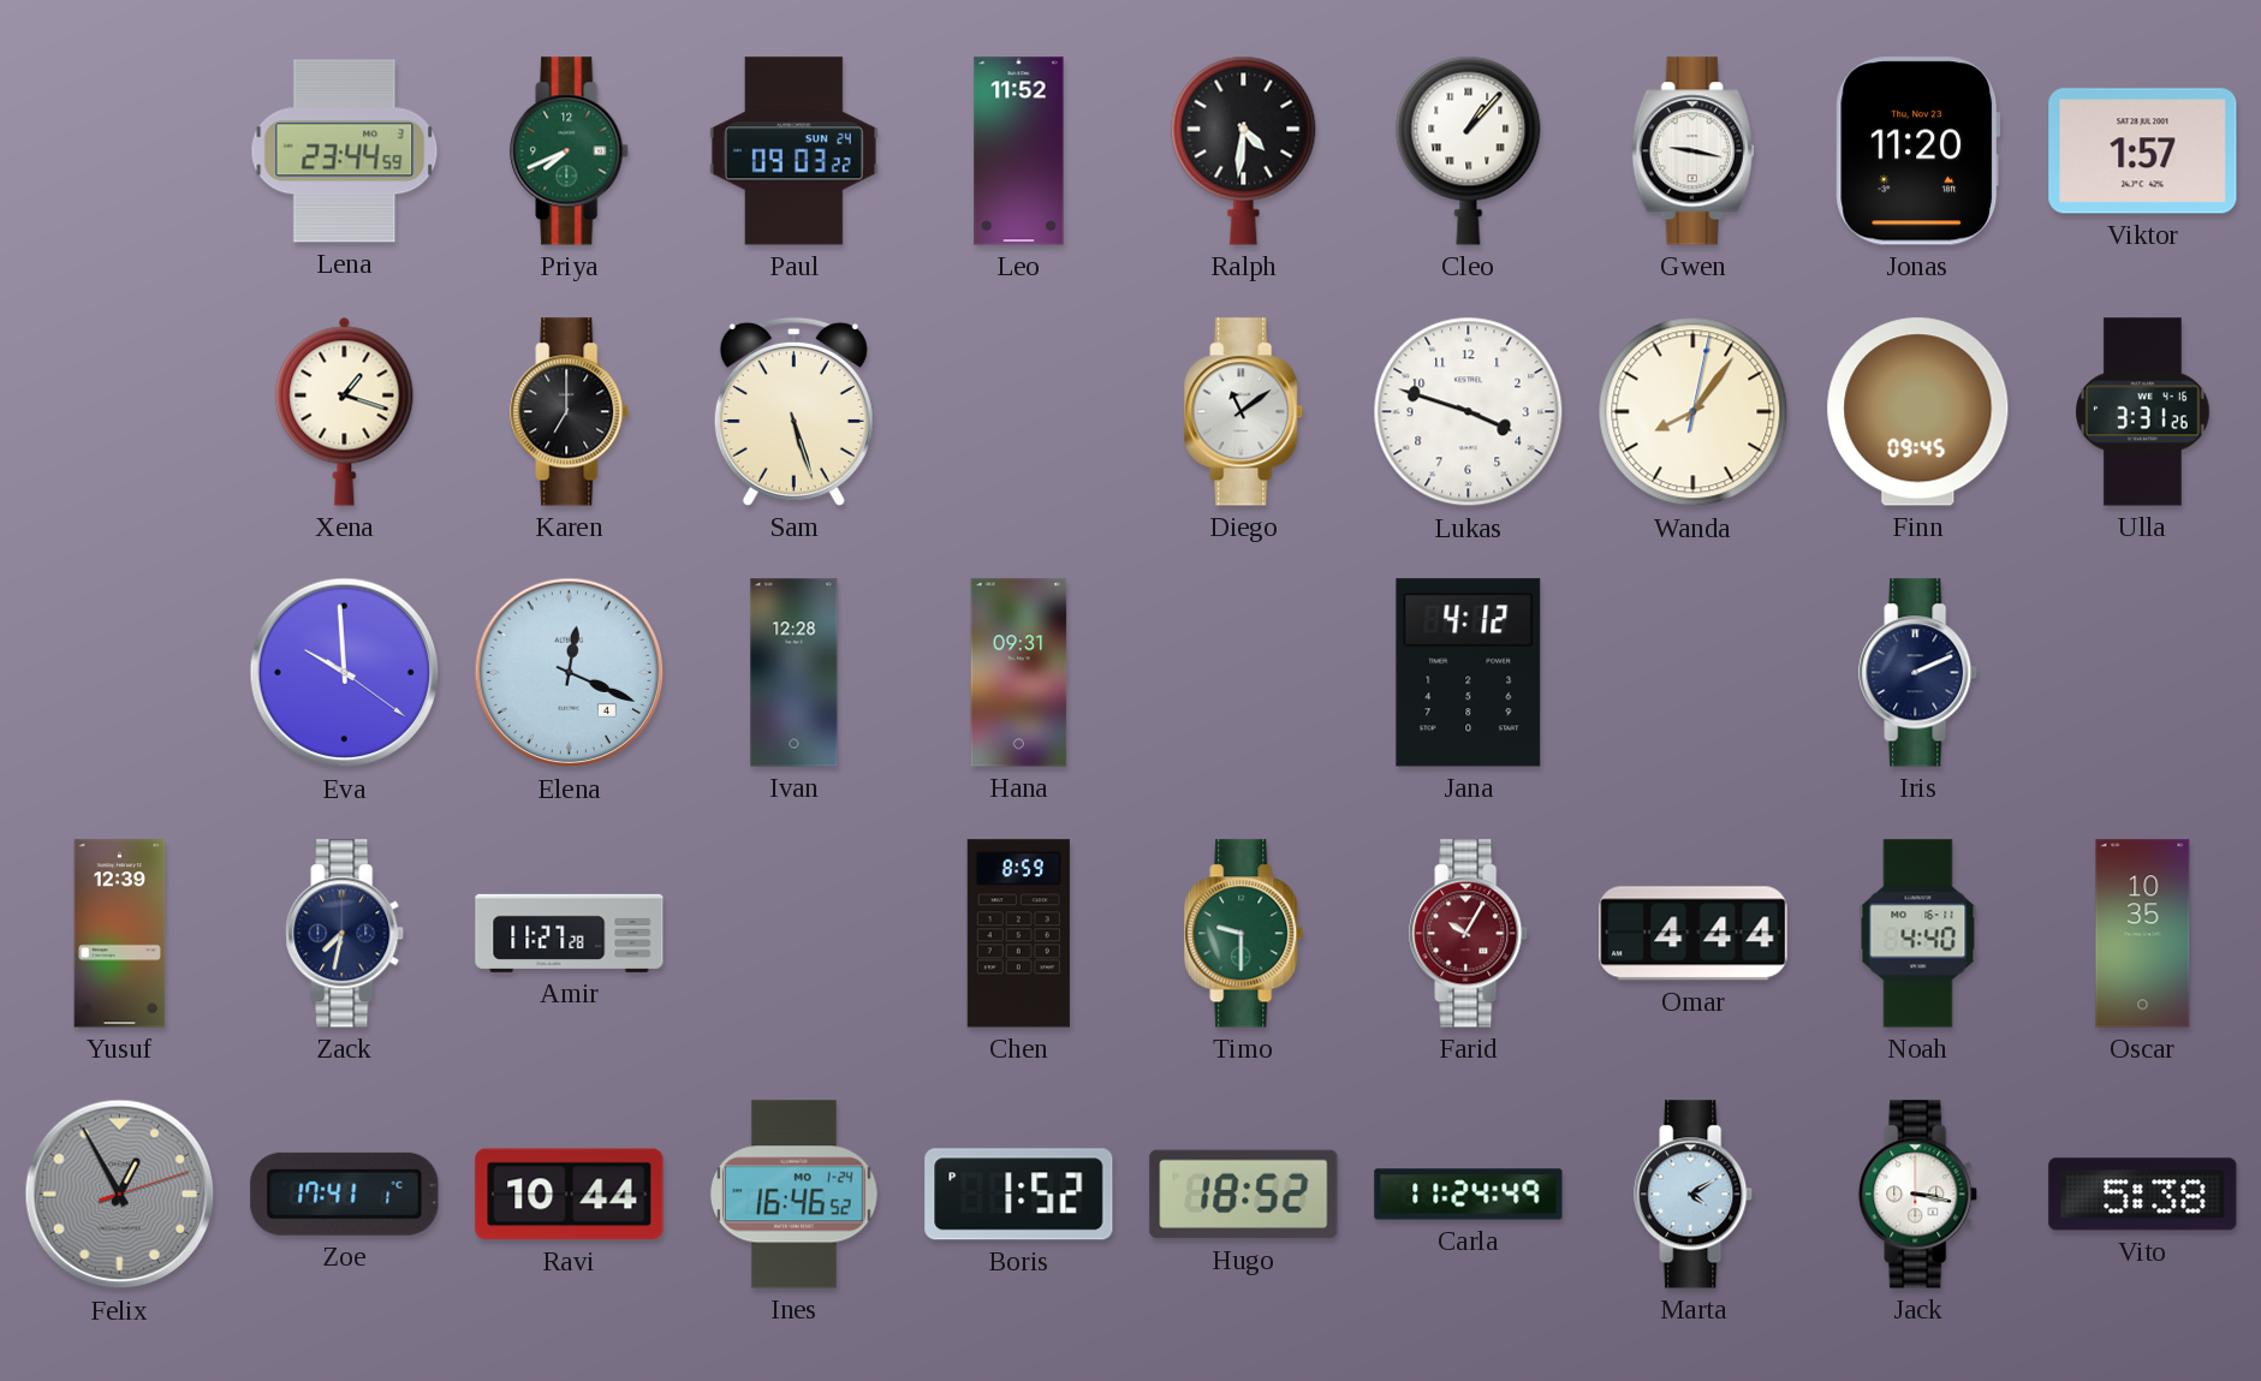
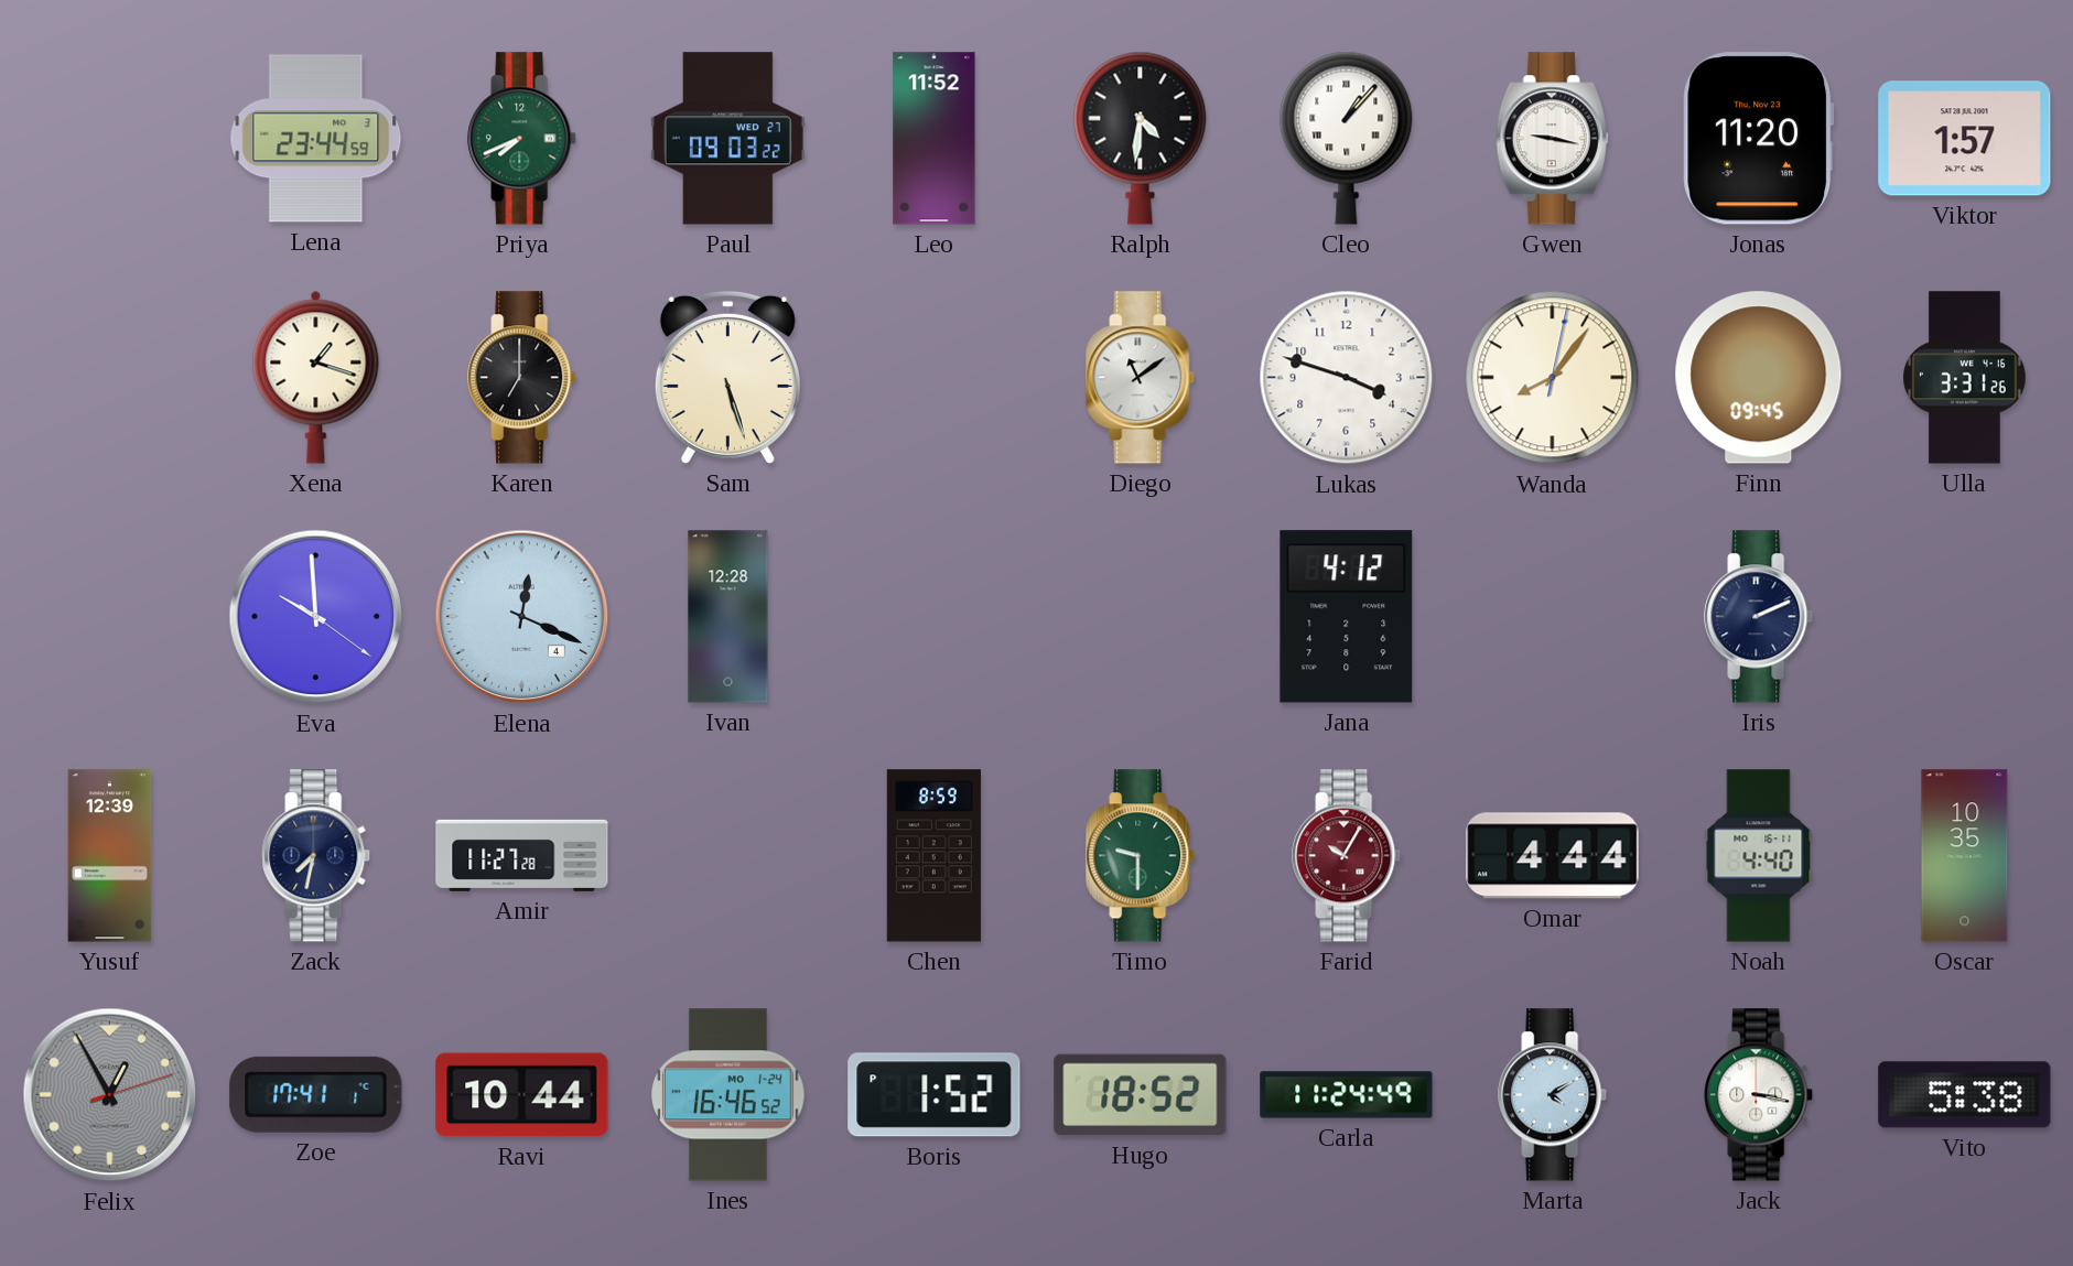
Paul date: SUN 24 -> WED 27 (727, 139)
Hana: 09:31 -> none (1019, 673)
